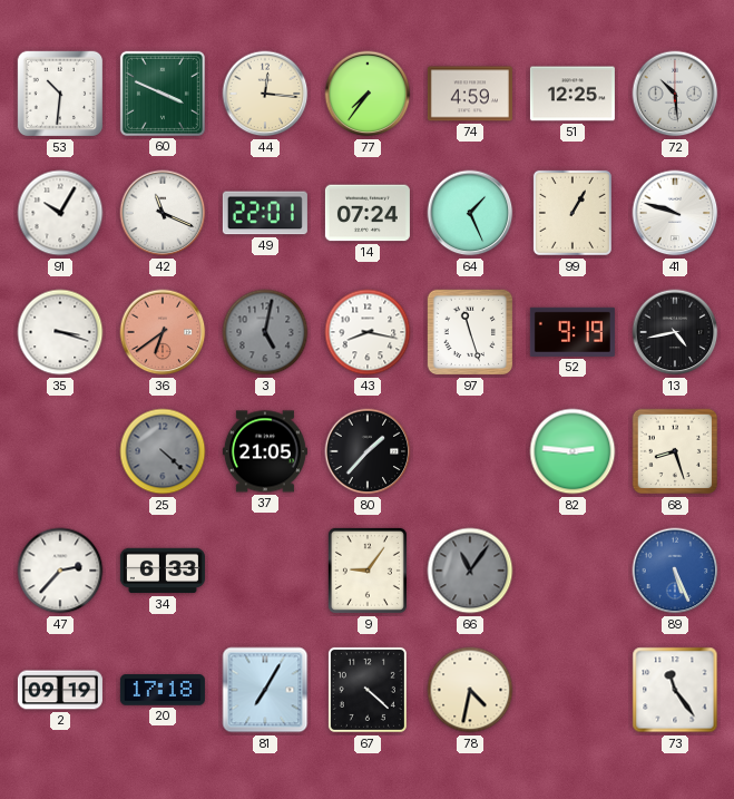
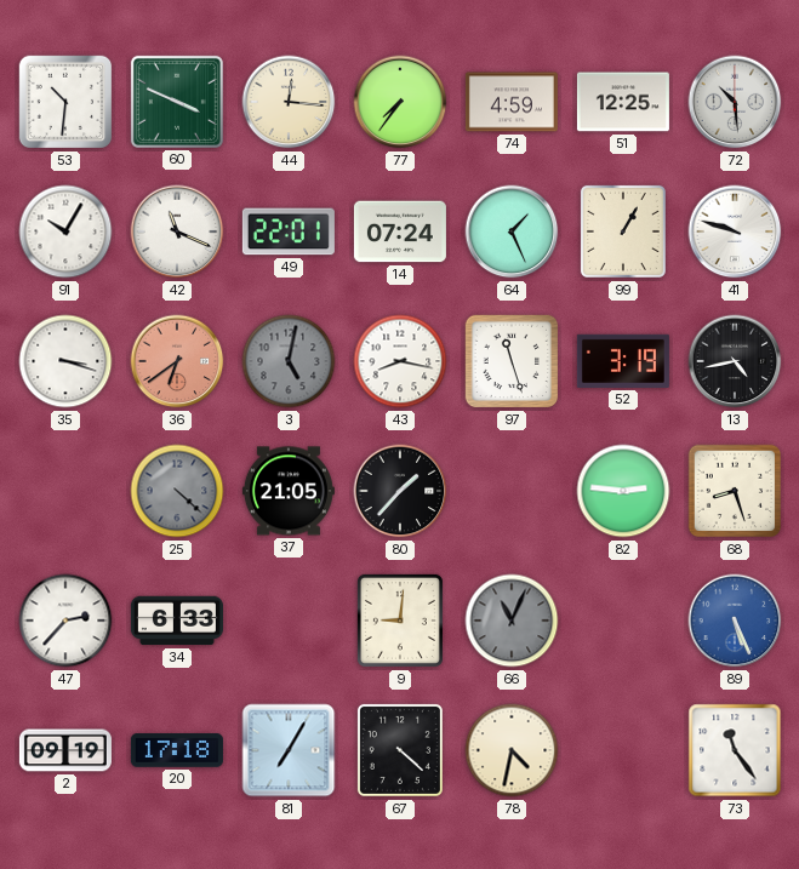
52: 9:19 -> 3:19 (623, 361)
9: 9:06 -> 9:01 (400, 621)
66: 11:06 -> 11:04 (512, 621)
